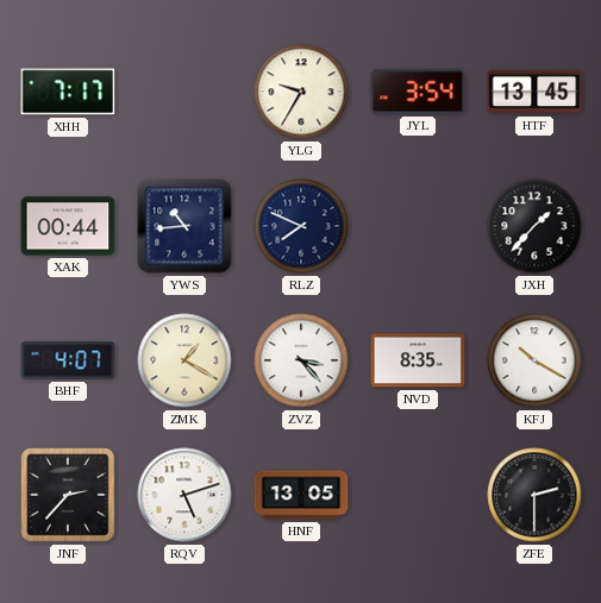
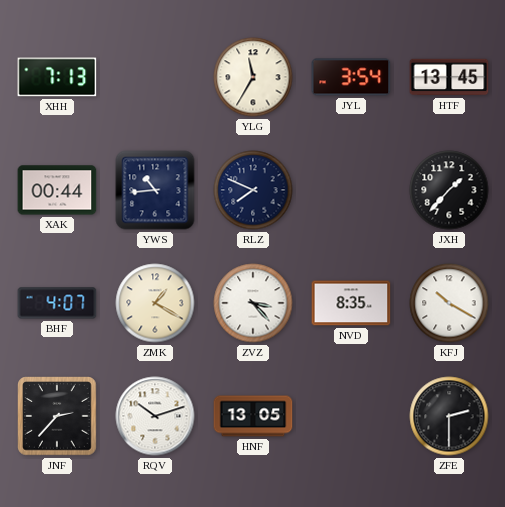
XHH: 7:17 -> 7:13 (57, 77)
YLG: 9:35 -> 11:35 (253, 77)
RQV: 5:12 -> 10:12 (155, 416)
